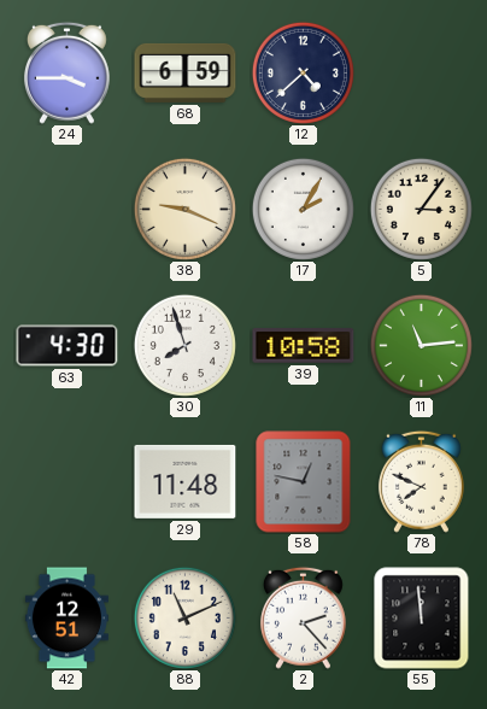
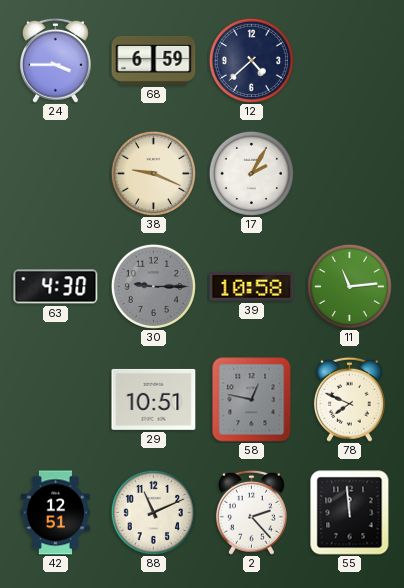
5: 3:06 -> none (421, 209)
30: 7:57 -> 9:15 (153, 286)
30 dial: white -> grey (153, 286)
29: 11:48 -> 10:51 (154, 399)
